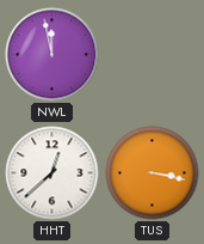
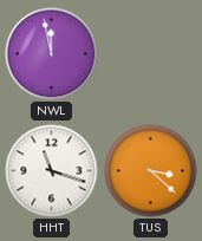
HHT: 12:38 -> 11:18 (52, 171)
TUS: 3:17 -> 3:22 (151, 171)
